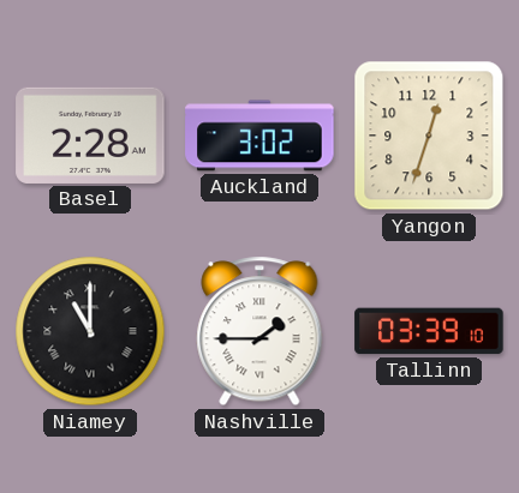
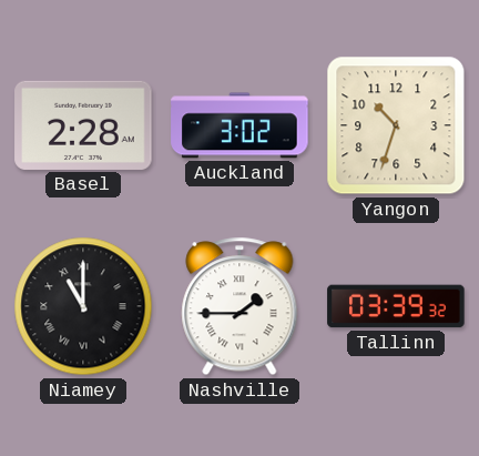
Yangon: 12:33 -> 10:33 (396, 125)
Tallinn: 03:39:10 -> 03:39:32 (396, 306)
